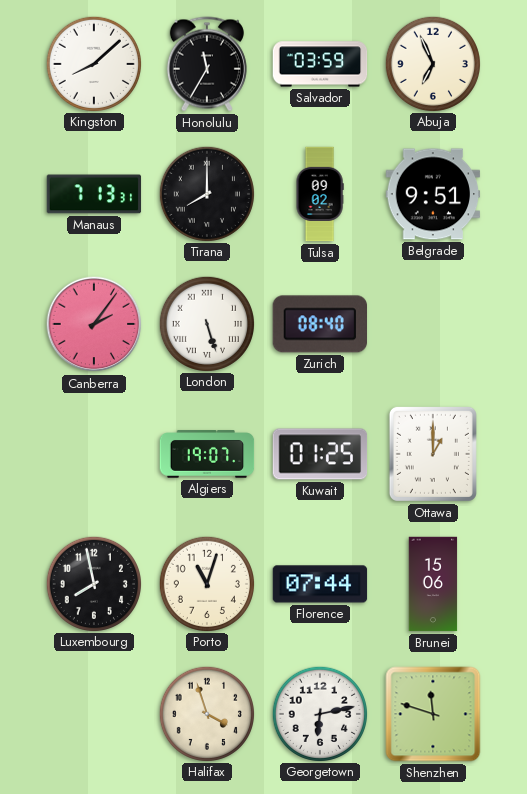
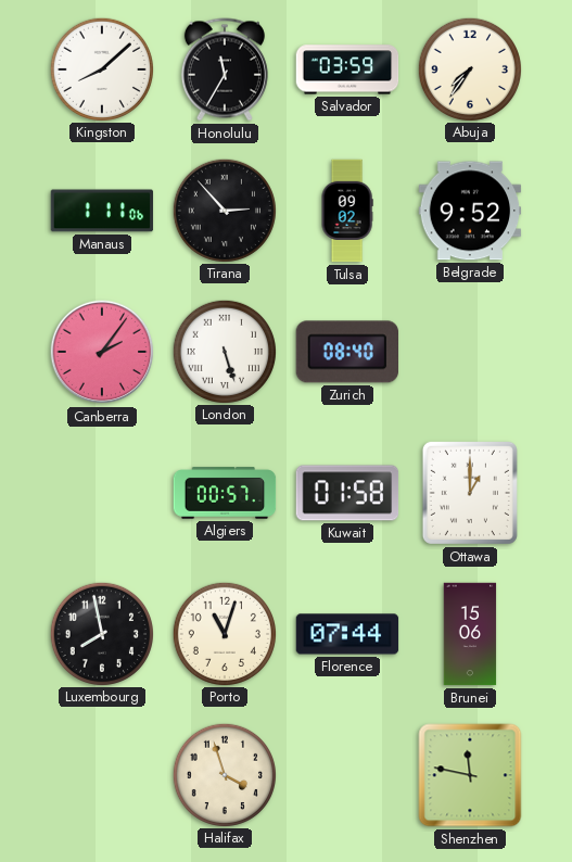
Abuja: 6:56 -> 7:36 (469, 68)
Manaus: 7:13 -> 1:11 (102, 211)
Tirana: 8:00 -> 2:53 (224, 210)
Belgrade: 9:51 -> 9:52 (470, 211)
Algiers: 19:07 -> 00:57 (225, 493)
Kuwait: 01:25 -> 01:58 (347, 493)
Georgetown: 6:13 -> none (319, 713)
Shenzhen: 11:48 -> 11:47 (470, 775)
